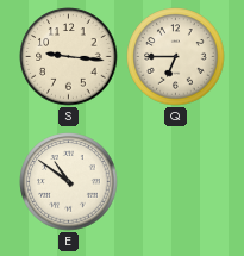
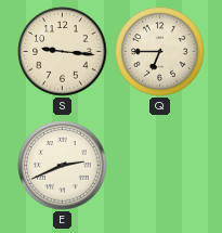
E: 10:51 -> 2:41 (63, 166)
